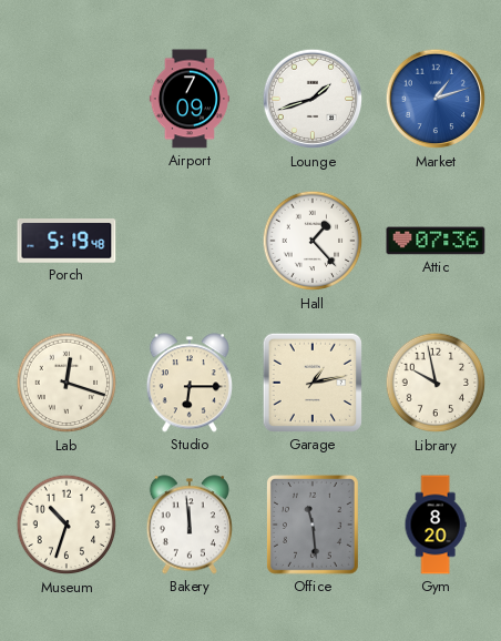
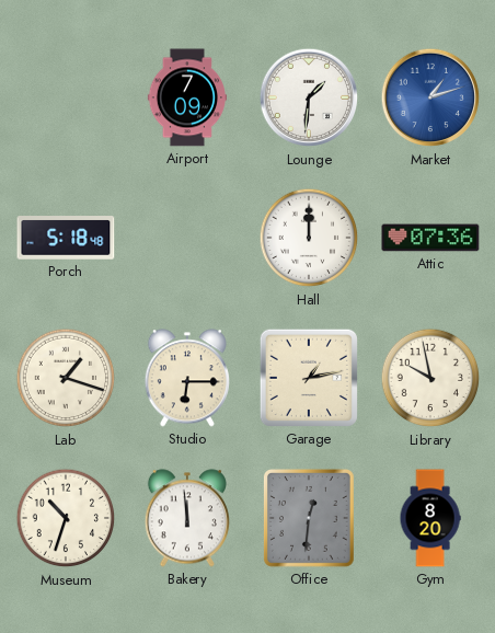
Lounge: 1:42 -> 1:31 (309, 97)
Porch: 5:19 -> 5:18 (66, 238)
Hall: 1:23 -> 12:00 (309, 238)
Lab: 12:18 -> 1:18 (66, 378)
Office: 11:29 -> 12:31 (310, 519)
